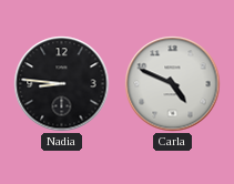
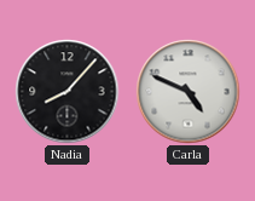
Nadia: 8:46 -> 8:07 (68, 92)
